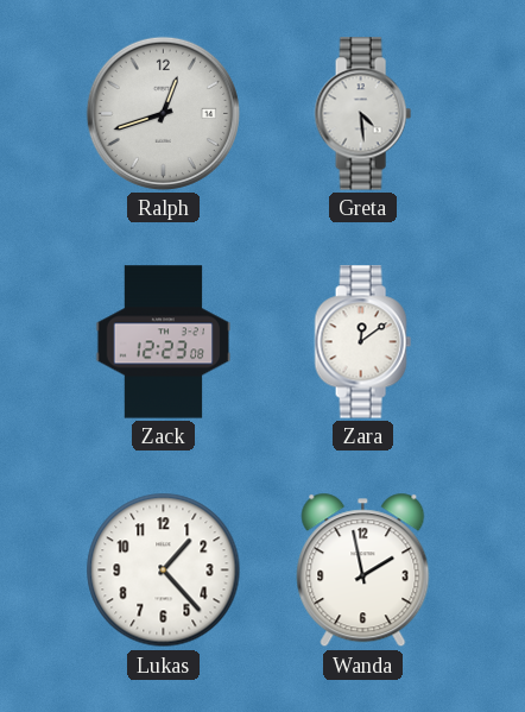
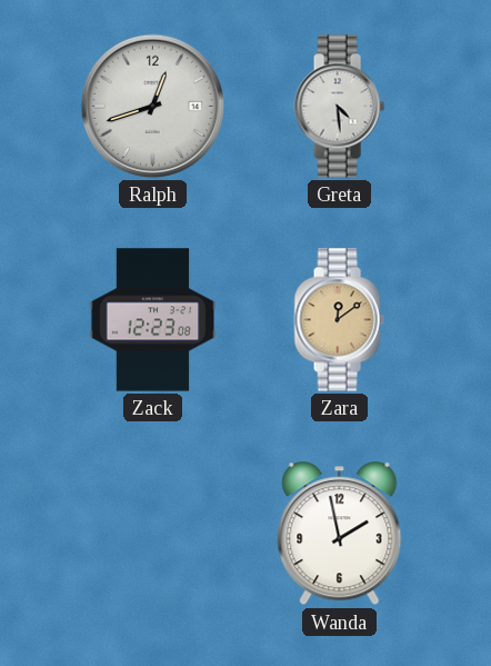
Zara dial: white -> champagne (339, 320)
Lukas: 1:23 -> none (164, 571)
